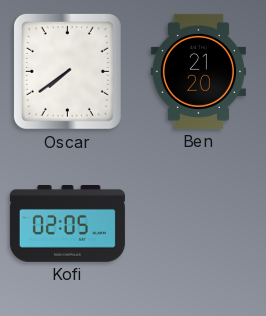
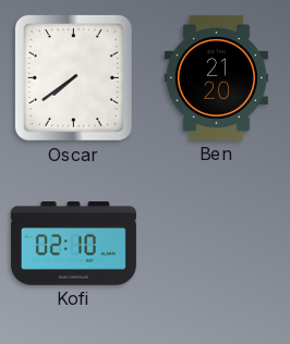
Kofi: 02:05 -> 02:10 (73, 244)
